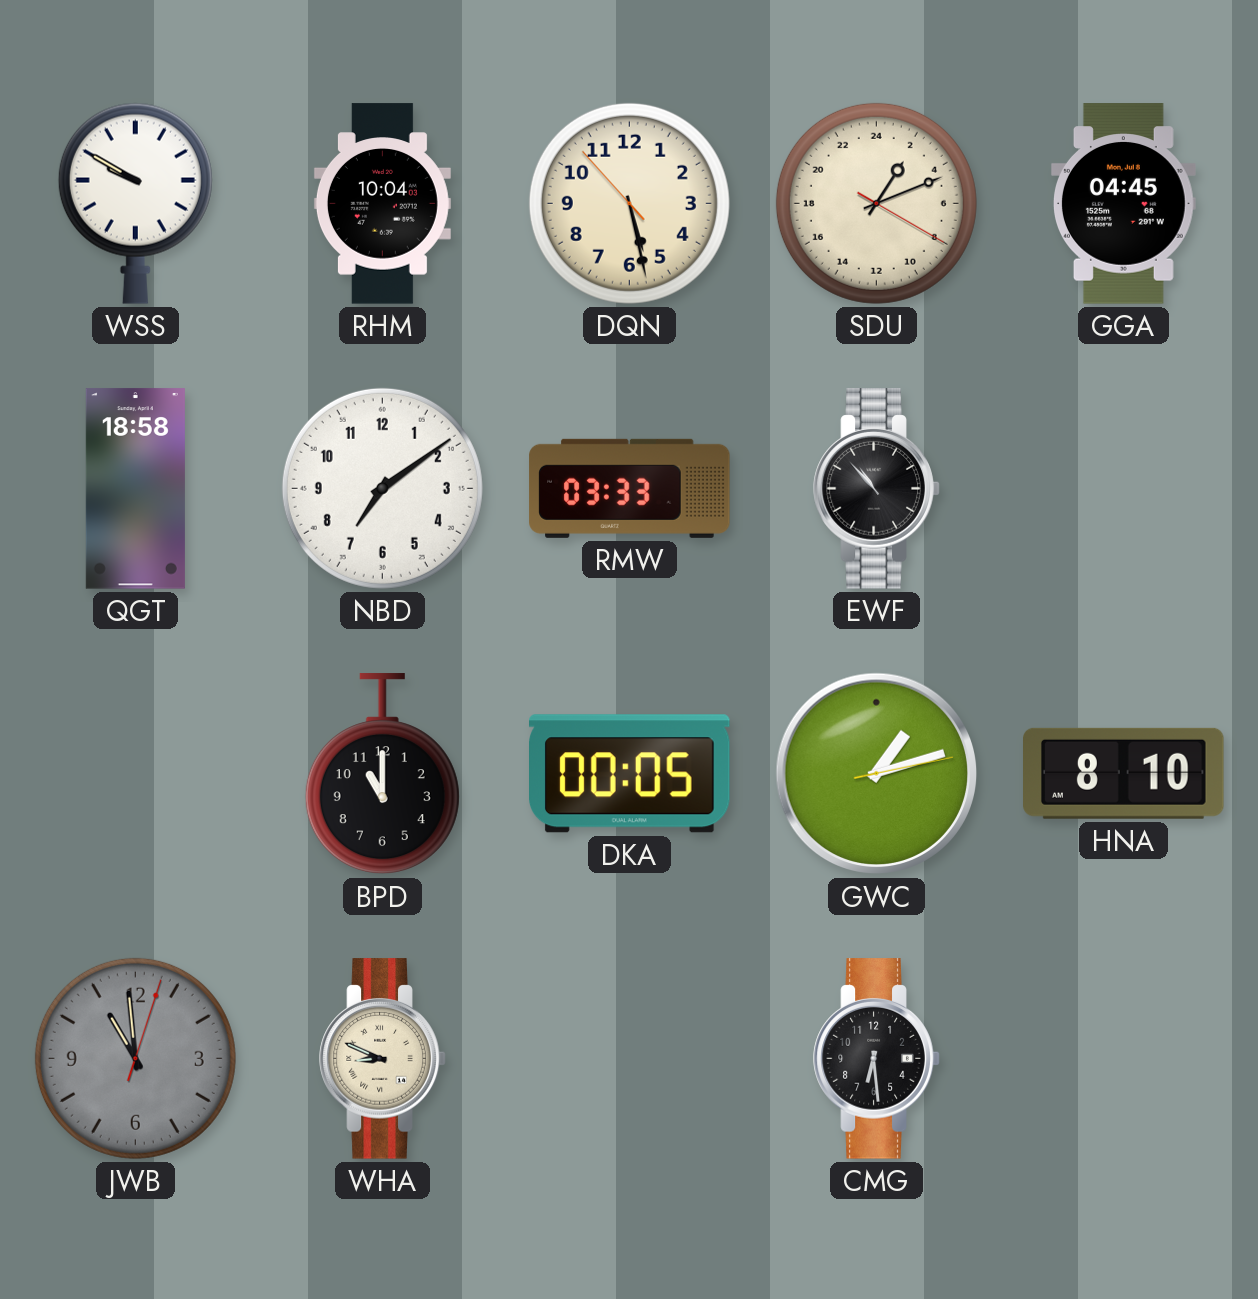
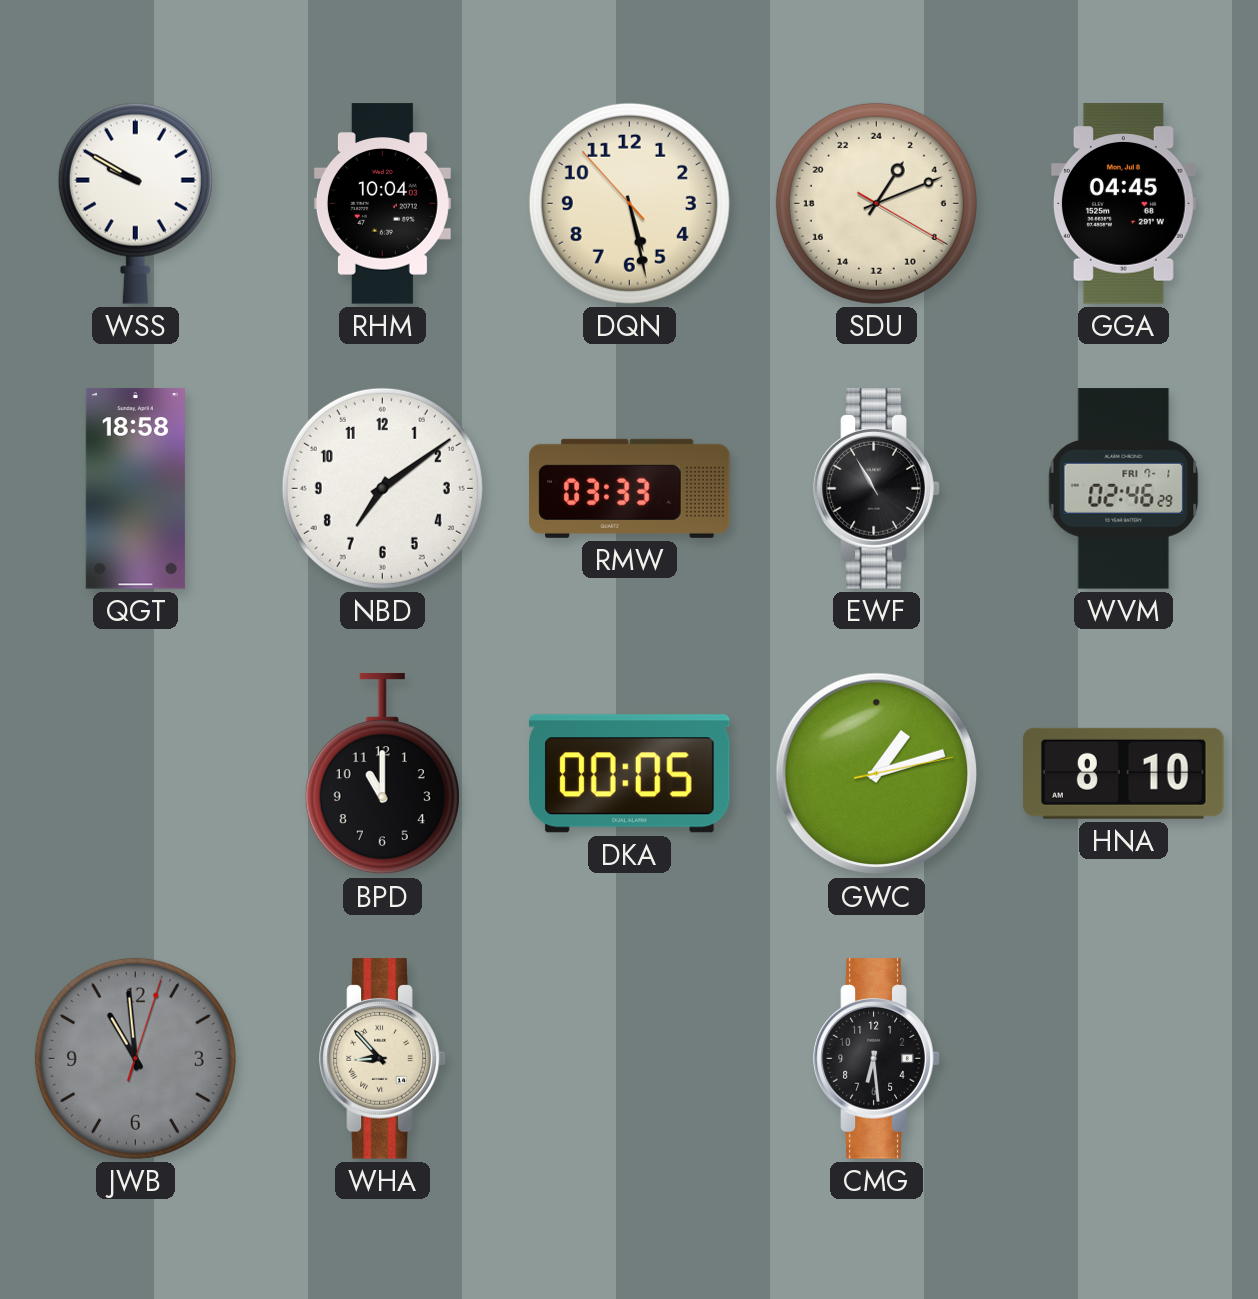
EWF: 10:53 -> 10:55 (877, 489)
WVM: none -> 02:46 (1124, 489)
WHA: 8:49 -> 8:53 (383, 1059)
